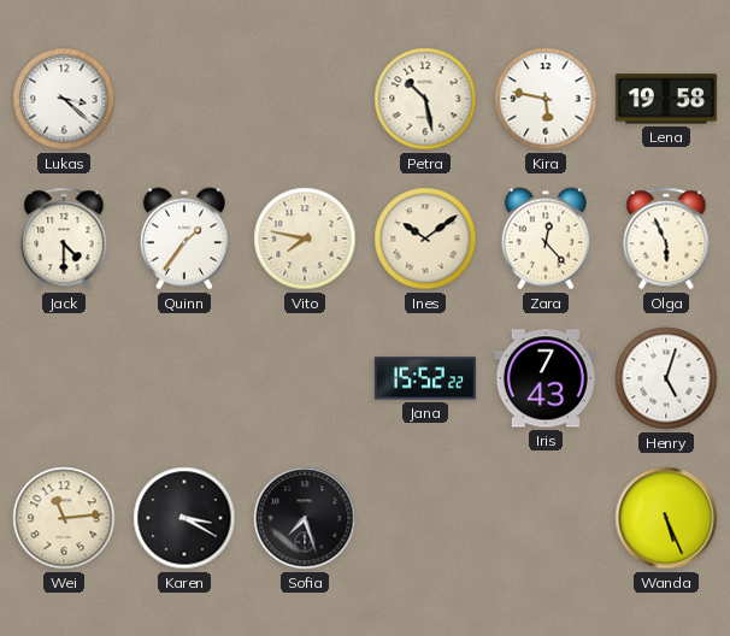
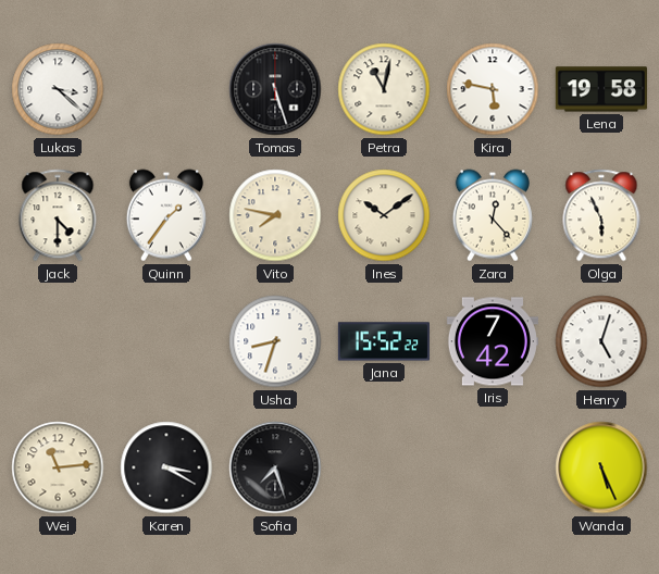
Tomas: none -> 5:27 (275, 89)
Petra: 10:28 -> 11:02 (384, 89)
Usha: none -> 8:33 (275, 341)
Iris: 7:43 -> 7:42 (493, 341)
